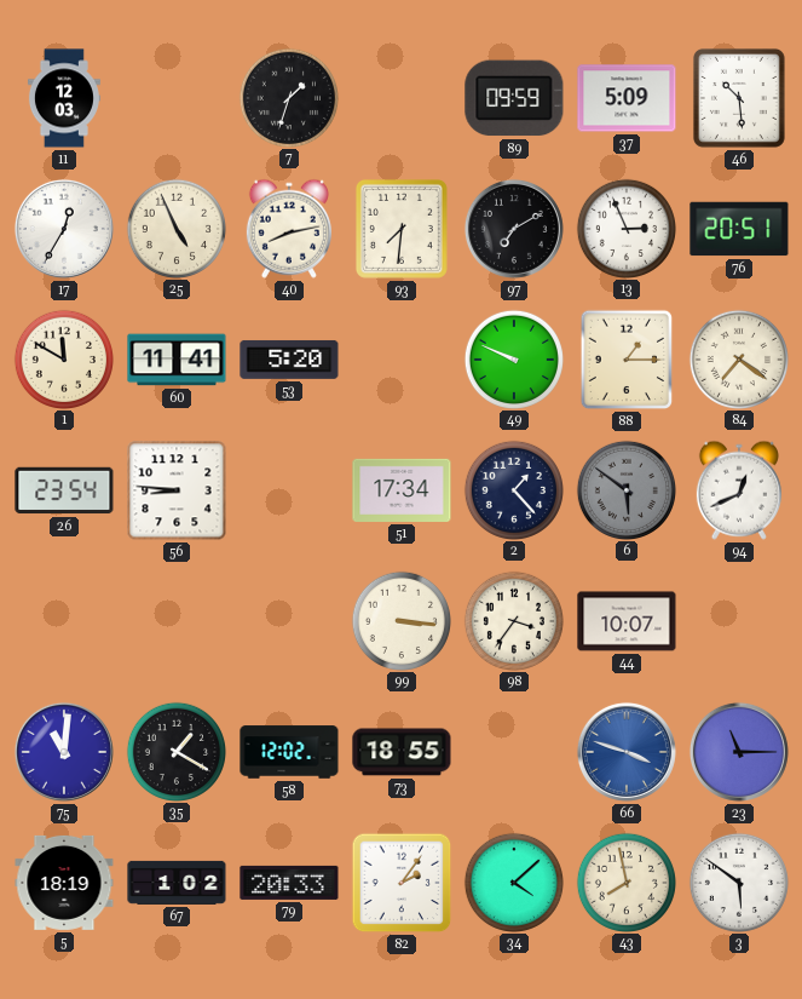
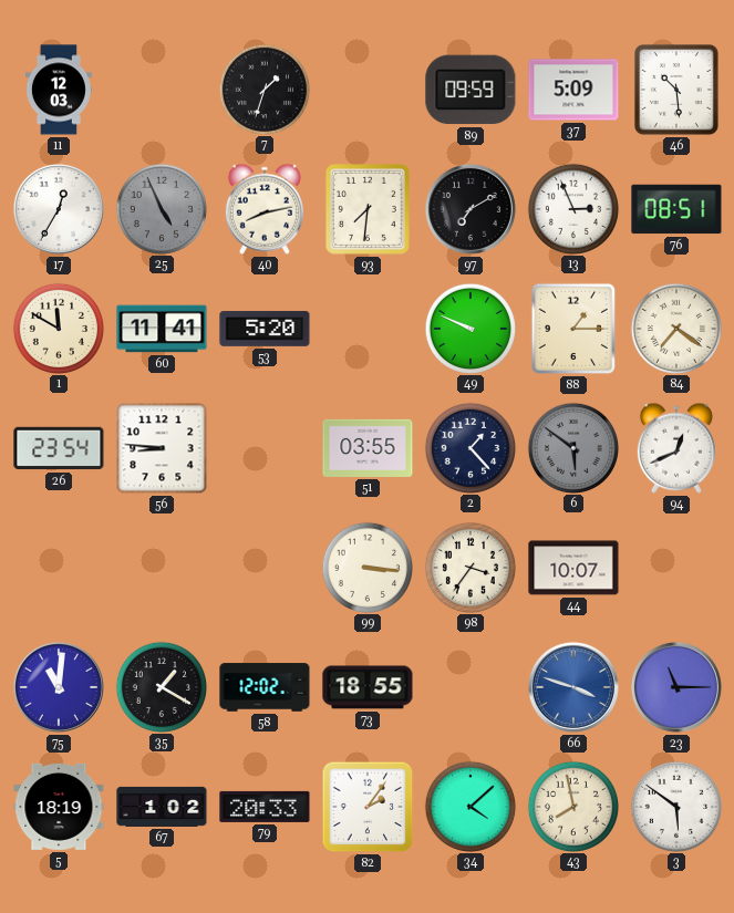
25 dial: cream -> grey (161, 208)
76: 20:51 -> 08:51 (676, 209)
51: 17:34 -> 03:55 (368, 448)
